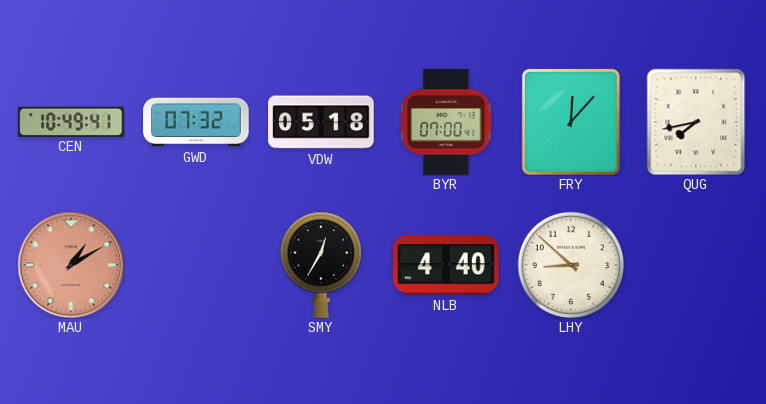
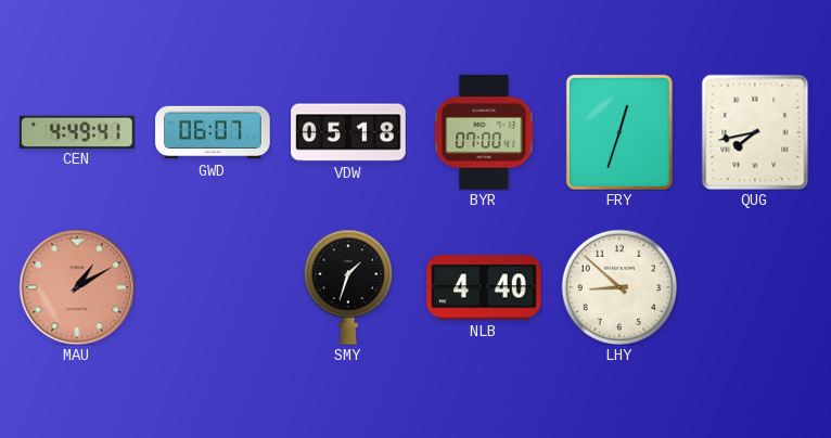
CEN: 10:49 -> 4:49 (77, 131)
GWD: 07:32 -> 06:07 (213, 132)
FRY: 12:07 -> 12:33 (619, 132)
SMY: 12:35 -> 1:33 (347, 287)
